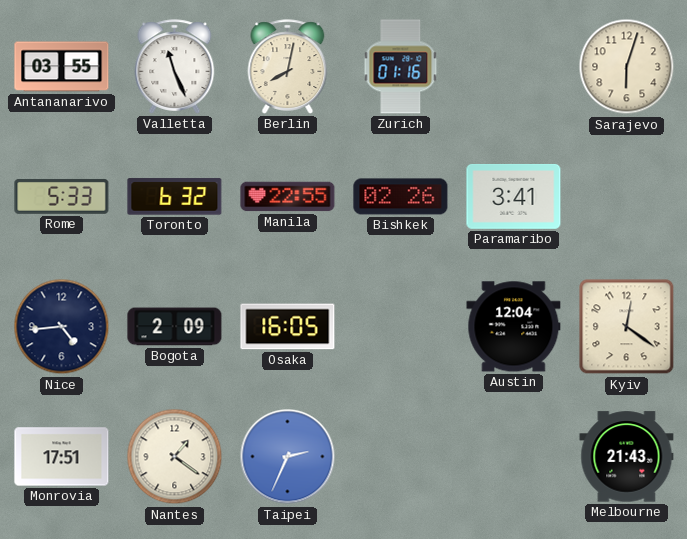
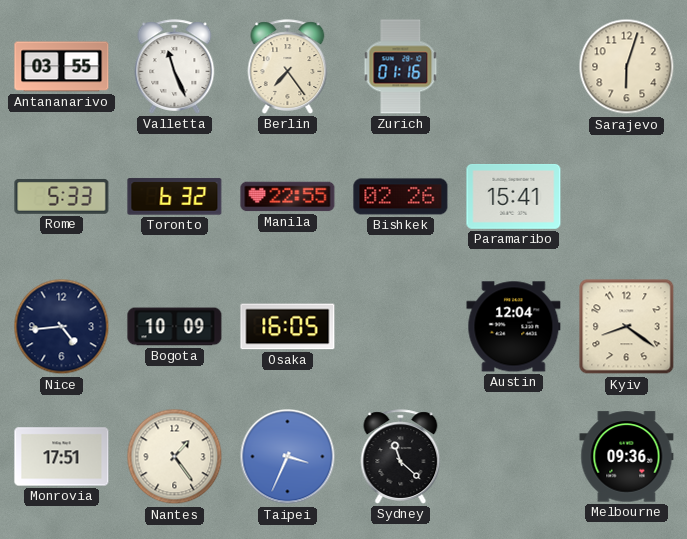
Berlin: 8:02 -> 7:24 (288, 67)
Paramaribo: 3:41 -> 15:41 (514, 196)
Bogota: 2:09 -> 10:09 (175, 327)
Kyiv: 12:21 -> 8:21 (627, 327)
Nantes: 1:21 -> 1:24 (175, 457)
Taipei: 2:34 -> 3:34 (288, 457)
Sydney: none -> 11:22 (401, 457)
Melbourne: 21:43 -> 09:36 (627, 457)
